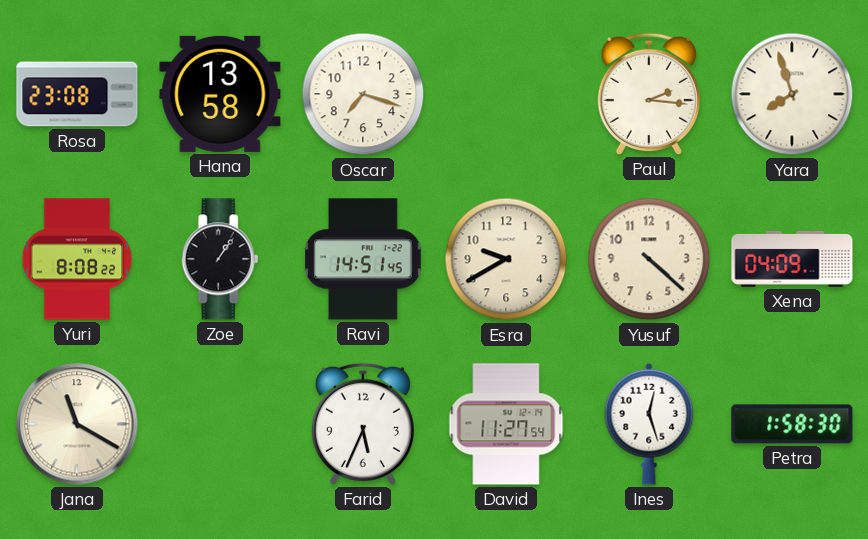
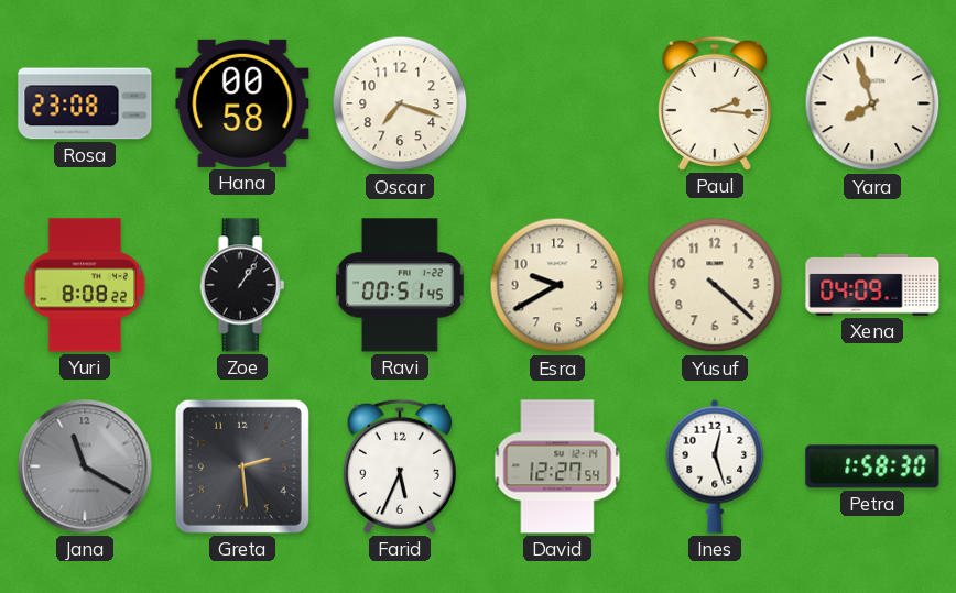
Hana: 13:58 -> 00:58 (242, 103)
Ravi: 14:51 -> 00:51 (400, 285)
Jana dial: cream -> grey (85, 466)
Greta: none -> 2:29 (242, 466)
David: 11:27 -> 12:27 (557, 466)
